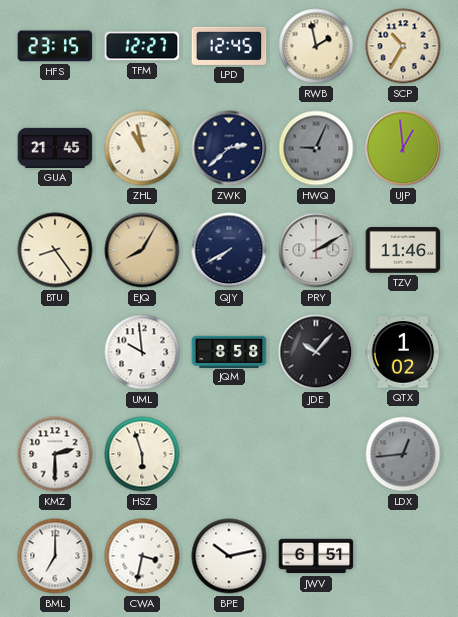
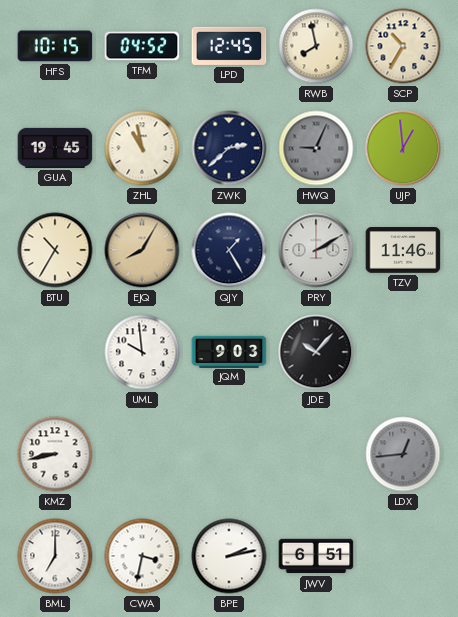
HFS: 23:15 -> 10:15 (55, 46)
TFM: 12:27 -> 04:52 (142, 46)
RWB: 1:58 -> 7:58 (316, 46)
GUA: 21:45 -> 19:45 (55, 148)
BTU: 8:24 -> 10:35 (55, 250)
QJY: 7:40 -> 1:25 (229, 250)
JQM: 8:58 -> 9:03 (229, 351)
QTX: 1:02 -> none (403, 352)
KMZ: 2:30 -> 8:43 (55, 454)
HSZ: 5:57 -> none (142, 454)
BPE: 10:13 -> 2:13 (229, 556)
